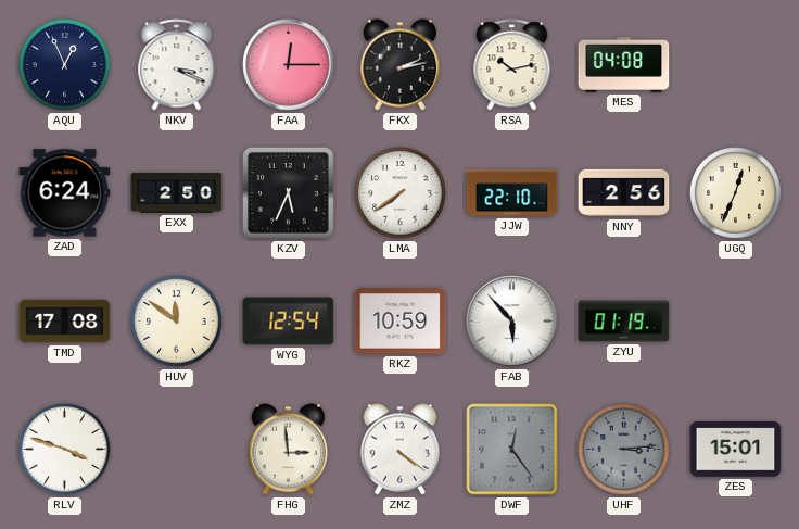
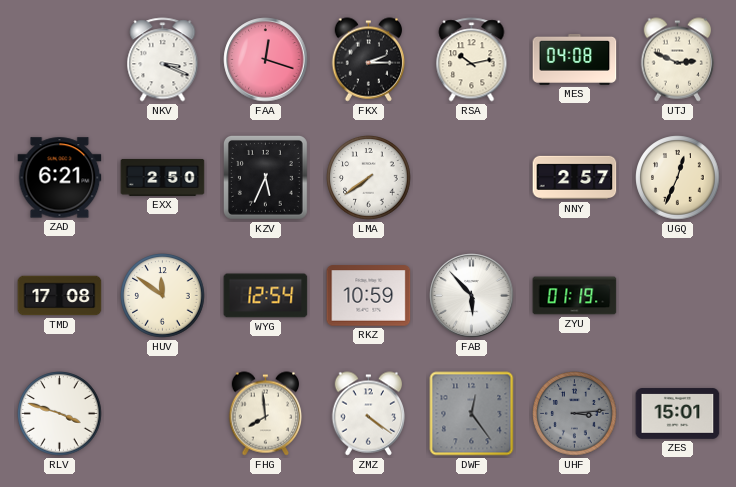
AQU: 12:56 -> none (65, 65)
FAA: 12:15 -> 12:18 (266, 60)
FKX: 2:13 -> 2:15 (369, 60)
UTJ: none -> 2:49 (678, 60)
ZAD: 6:24 -> 6:21 (60, 178)
JJW: 22:10 -> none (512, 193)
NNY: 2:56 -> 2:57 (575, 178)
FHG: 2:59 -> 7:59 (266, 414)
